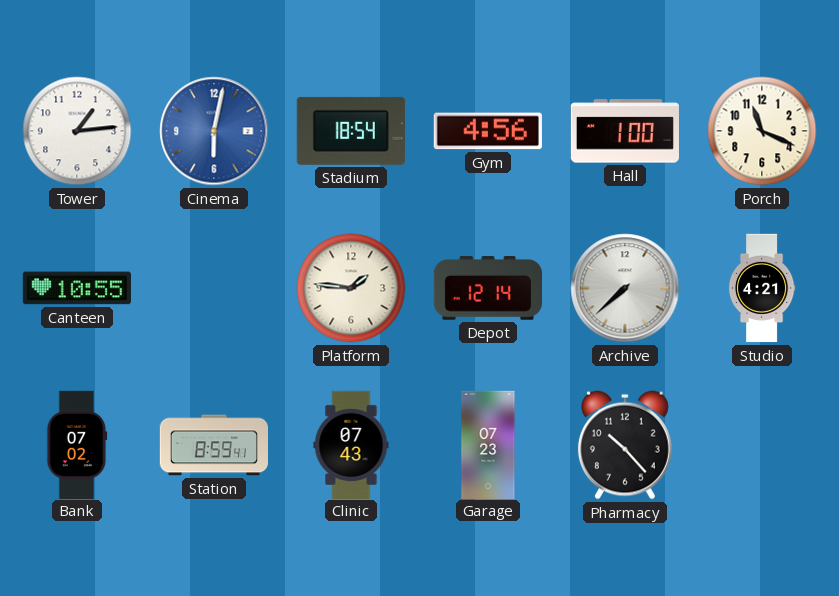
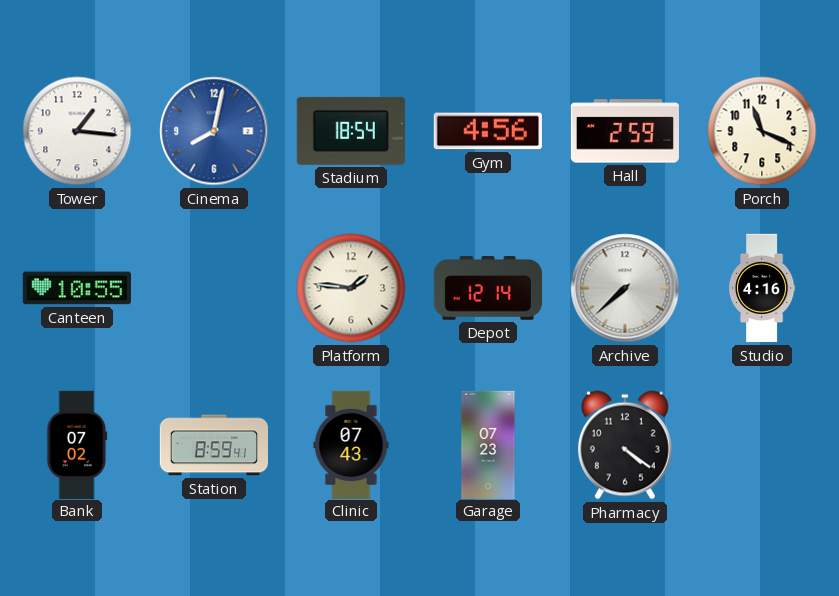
Tower: 1:14 -> 1:16 (77, 131)
Cinema: 6:02 -> 8:02 (214, 131)
Hall: 1:00 -> 2:59 (625, 131)
Studio: 4:21 -> 4:16 (762, 288)
Pharmacy: 10:23 -> 4:21 (625, 445)
